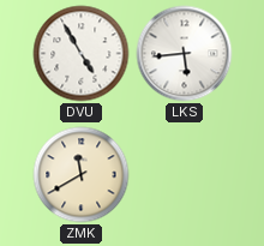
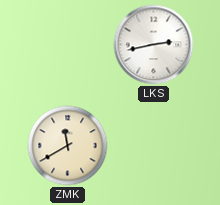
DVU: 4:55 -> none (82, 54)
LKS: 5:44 -> 2:43 (154, 45)
